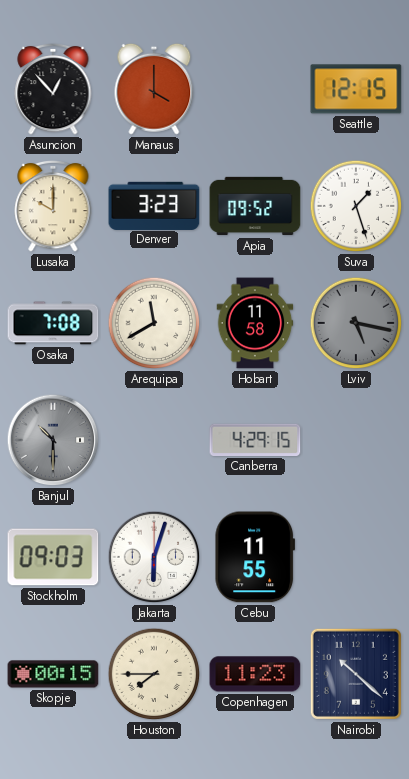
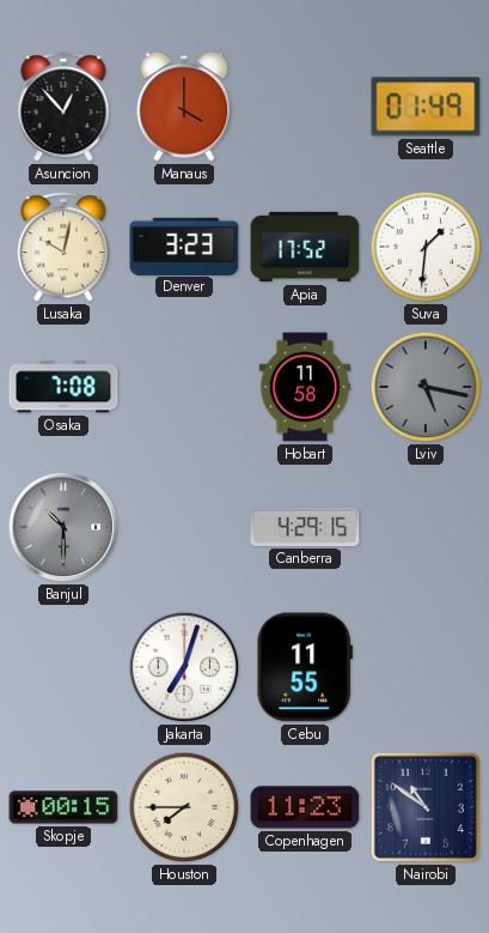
Seattle: 12:15 -> 01:49 (426, 107)
Lusaka: 10:00 -> 10:02 (63, 247)
Apia: 09:52 -> 17:52 (305, 247)
Suva: 1:27 -> 1:31 (426, 247)
Arequipa: 11:40 -> none (154, 323)
Stockholm: 09:03 -> none (53, 557)
Jakarta: 6:03 -> 7:03 (184, 667)
Nairobi: 10:22 -> 10:51 (426, 807)
